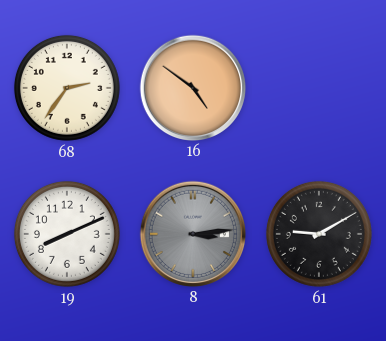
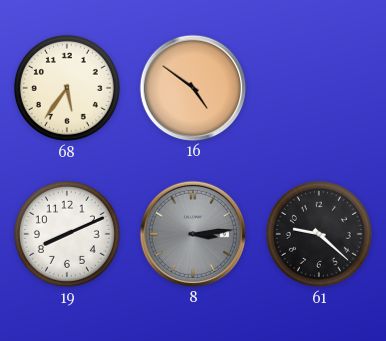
68: 2:36 -> 5:36 (67, 88)
61: 9:10 -> 9:22 (319, 234)
